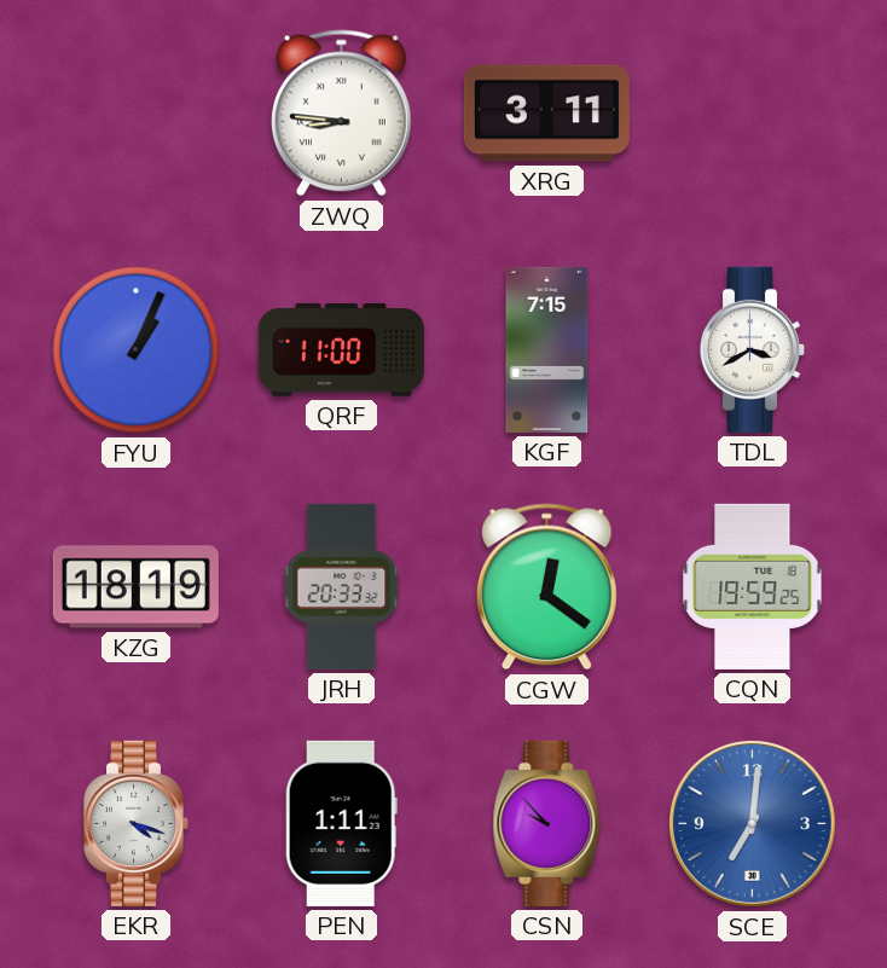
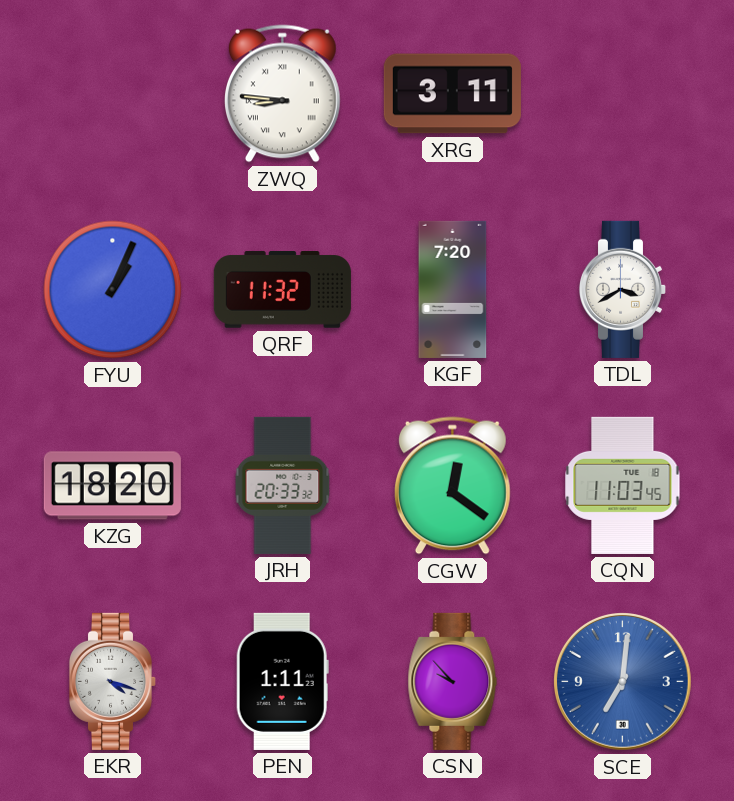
QRF: 11:00 -> 11:32 (282, 290)
KGF: 7:15 -> 7:20 (453, 289)
KZG: 18:19 -> 18:20 (112, 486)
CQN: 19:59 -> 11:03 (623, 485)
